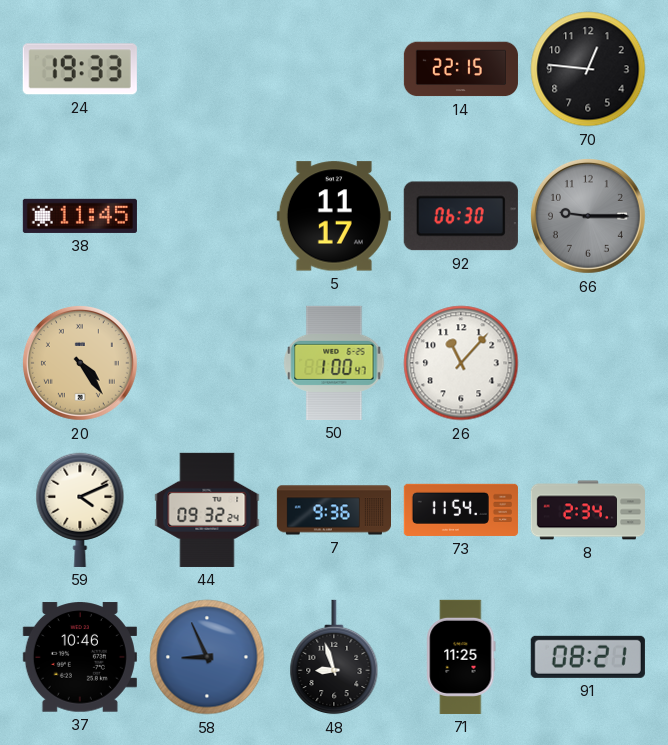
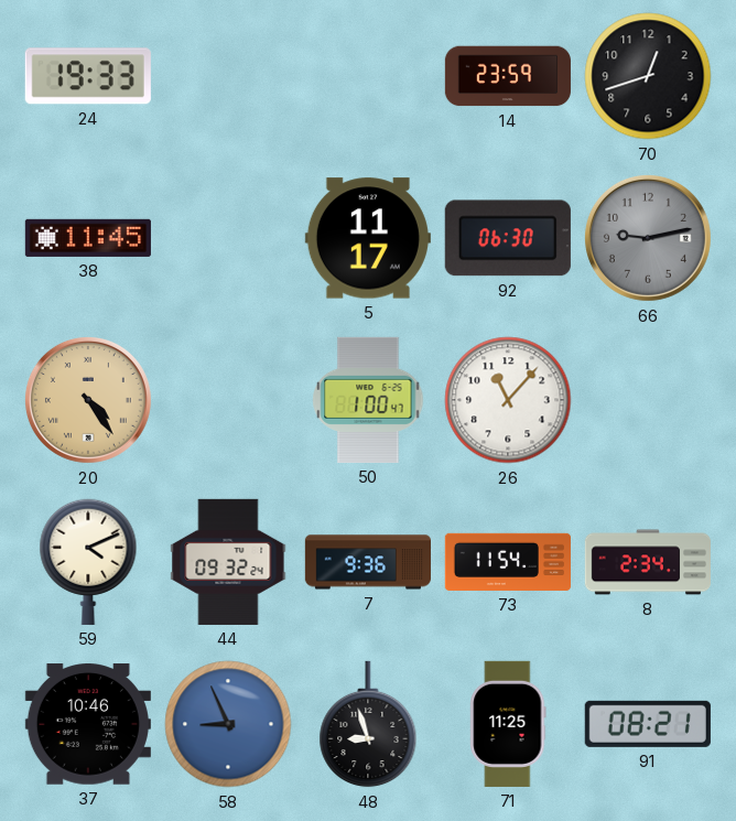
14: 22:15 -> 23:59 (508, 76)
70: 12:46 -> 12:42 (648, 76)
66: 9:15 -> 9:13 (648, 238)
